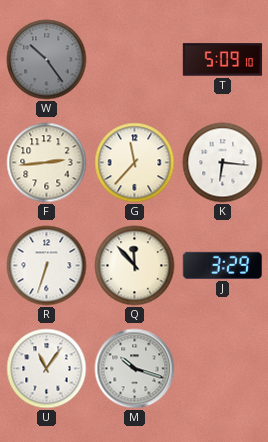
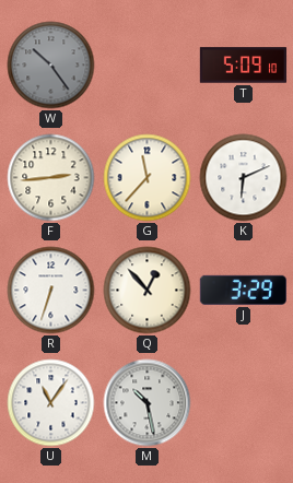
K: 6:16 -> 6:11 (244, 178)
Q: 11:53 -> 12:53 (148, 291)
M: 10:18 -> 10:28 (148, 403)
